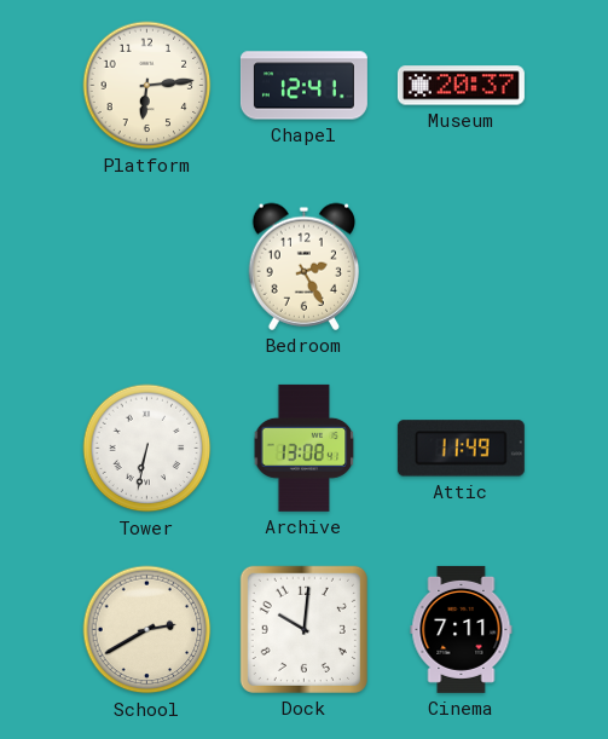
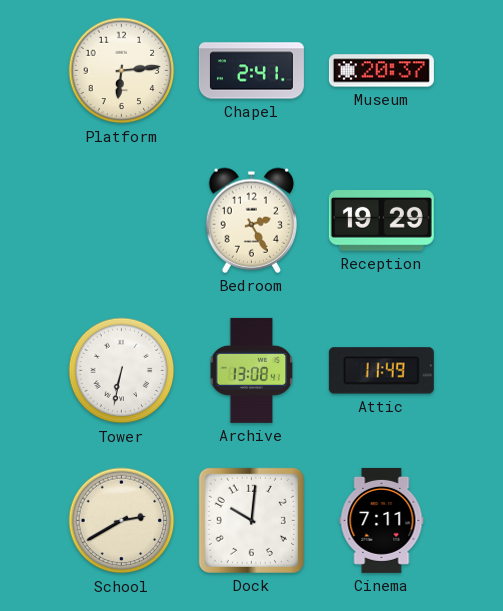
Chapel: 12:41 -> 2:41 (251, 71)
Reception: none -> 19:29 (381, 221)
